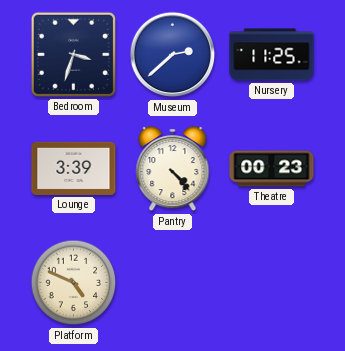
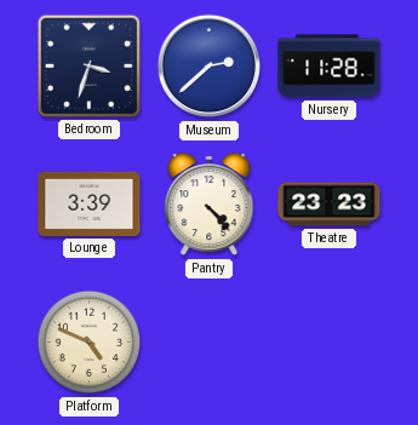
Nursery: 11:25 -> 11:28 (330, 67)
Theatre: 00:23 -> 23:23 (330, 205)
